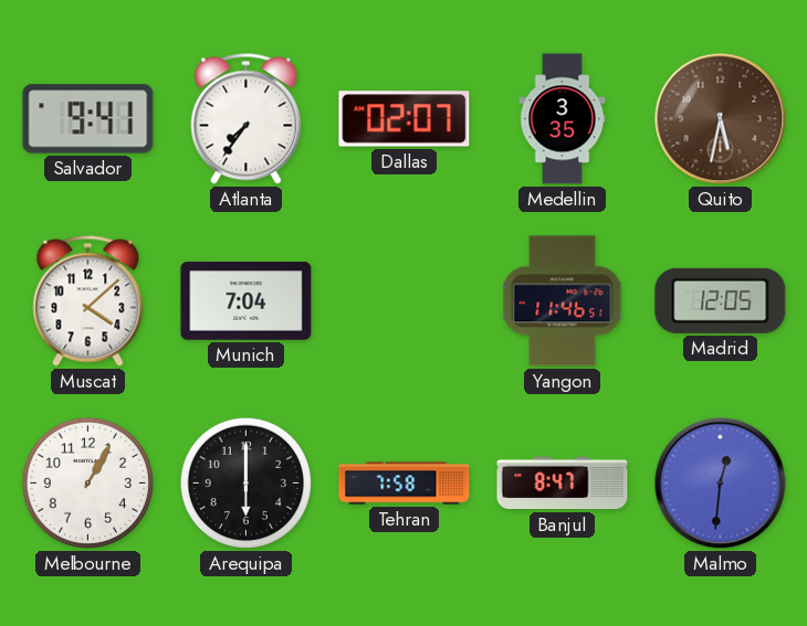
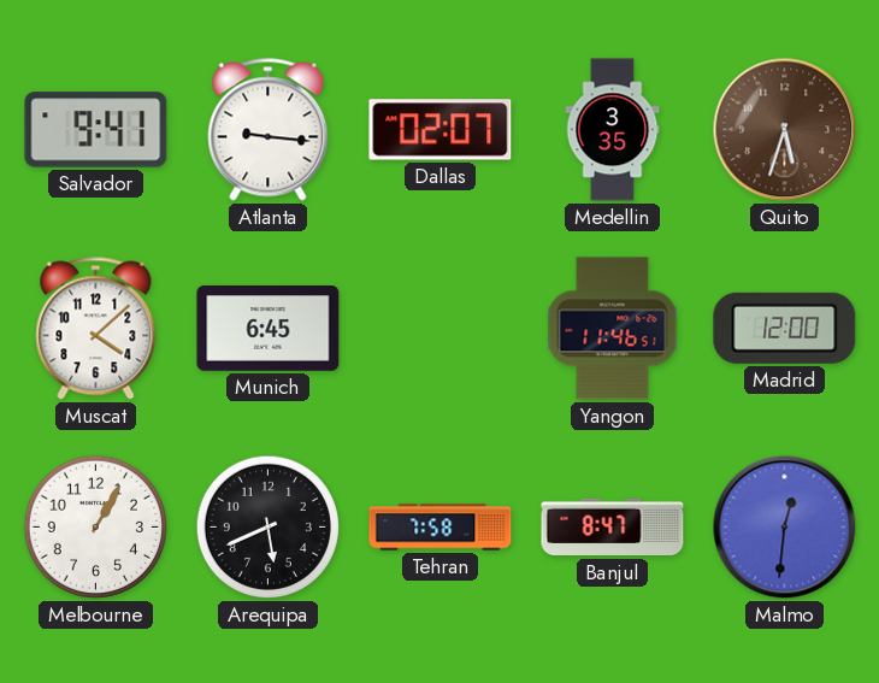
Atlanta: 7:36 -> 9:16 (269, 130)
Quito: 5:32 -> 5:33 (785, 130)
Munich: 7:04 -> 6:45 (269, 329)
Madrid: 12:05 -> 12:00 (785, 328)
Arequipa: 6:00 -> 5:41 (267, 526)
